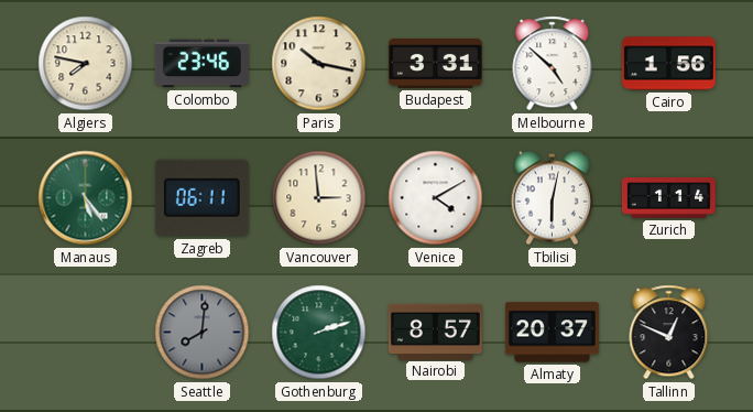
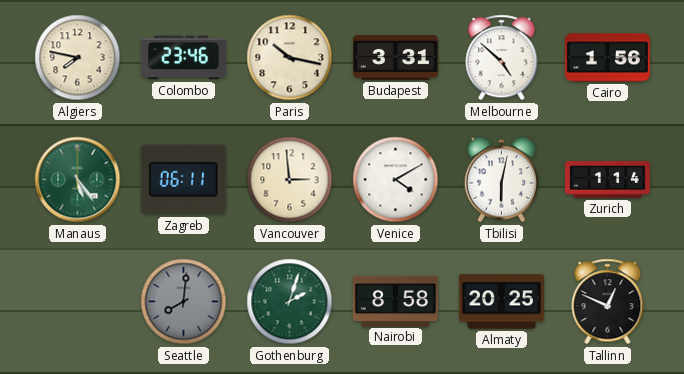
Gothenburg: 2:12 -> 2:03 (290, 302)
Nairobi: 8:57 -> 8:58 (395, 301)
Almaty: 20:37 -> 20:25 (501, 302)
